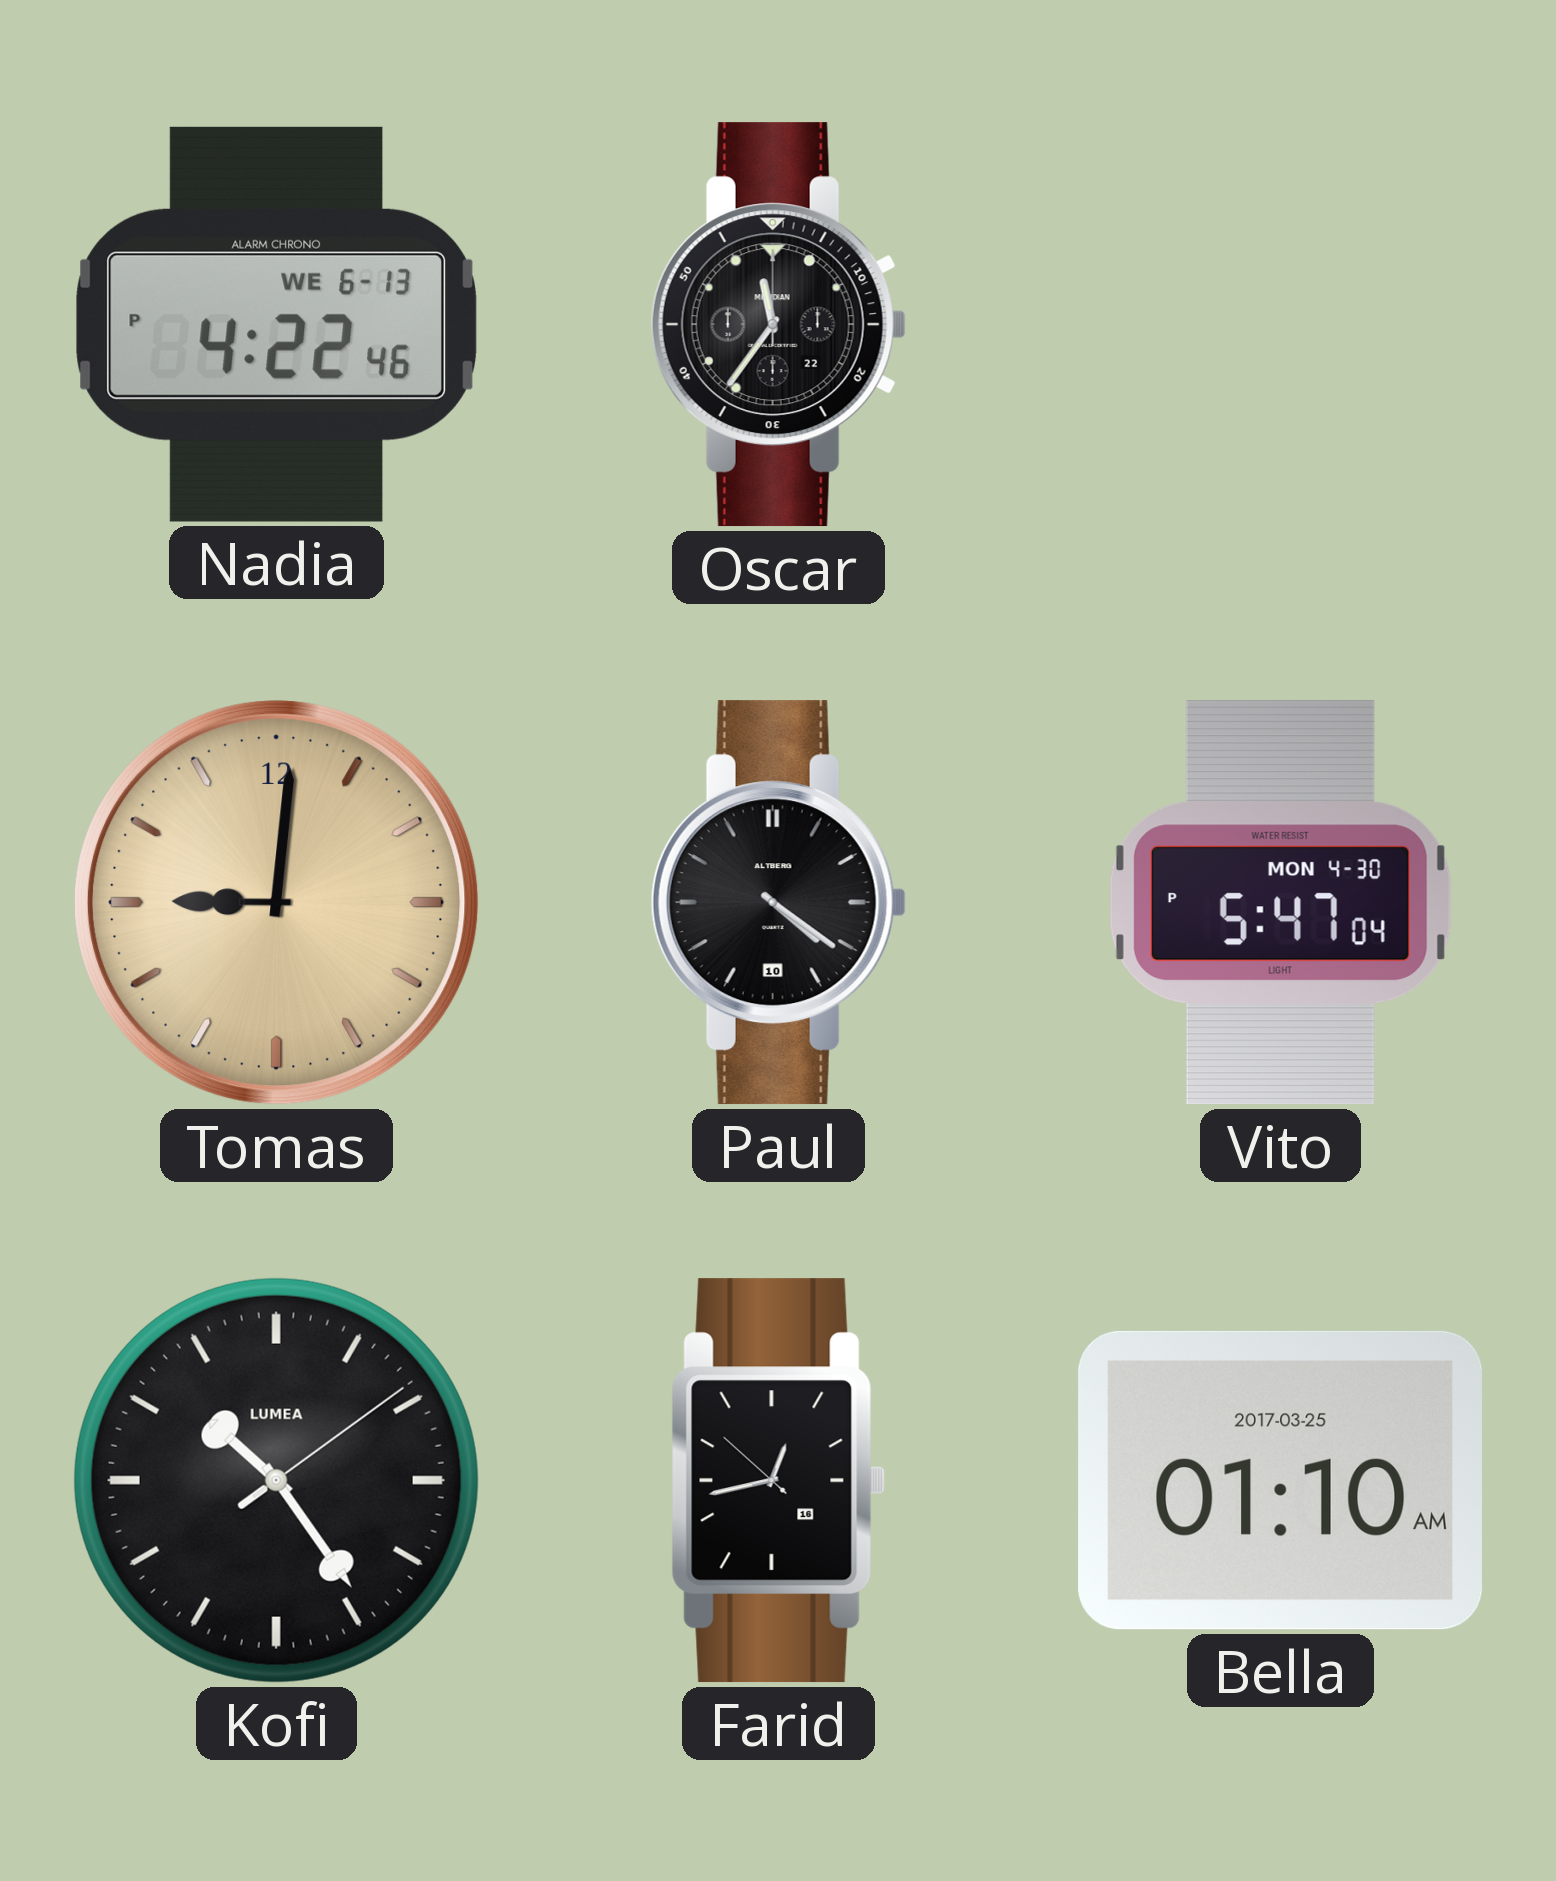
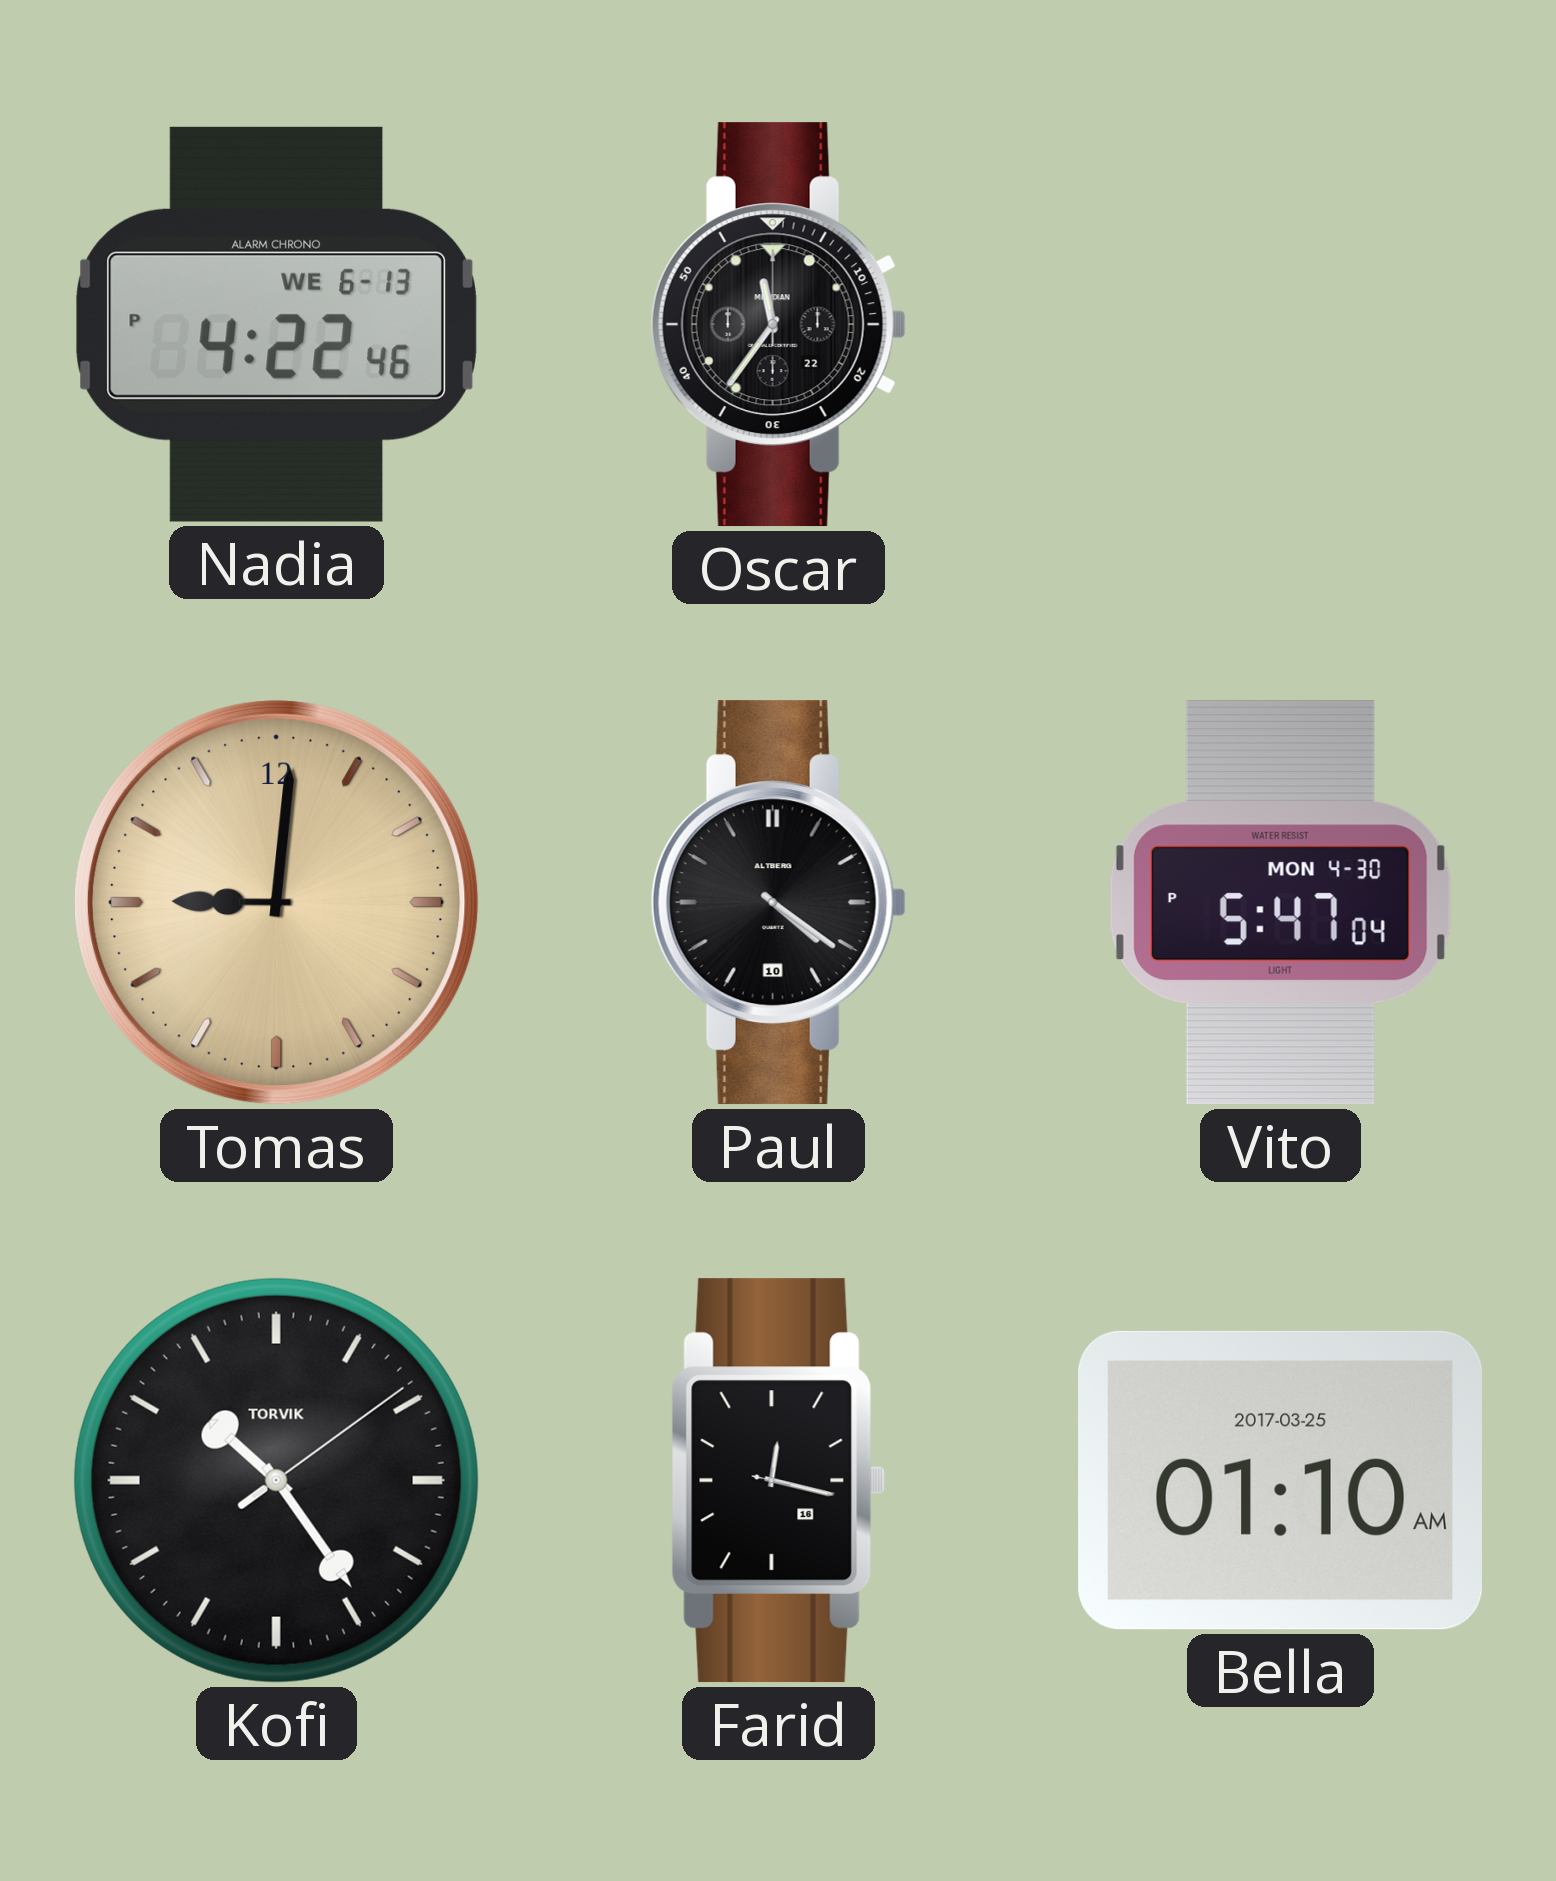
Kofi brand: LUMEA -> TORVIK (276, 1480)
Farid: 12:42 -> 12:17 (778, 1481)
